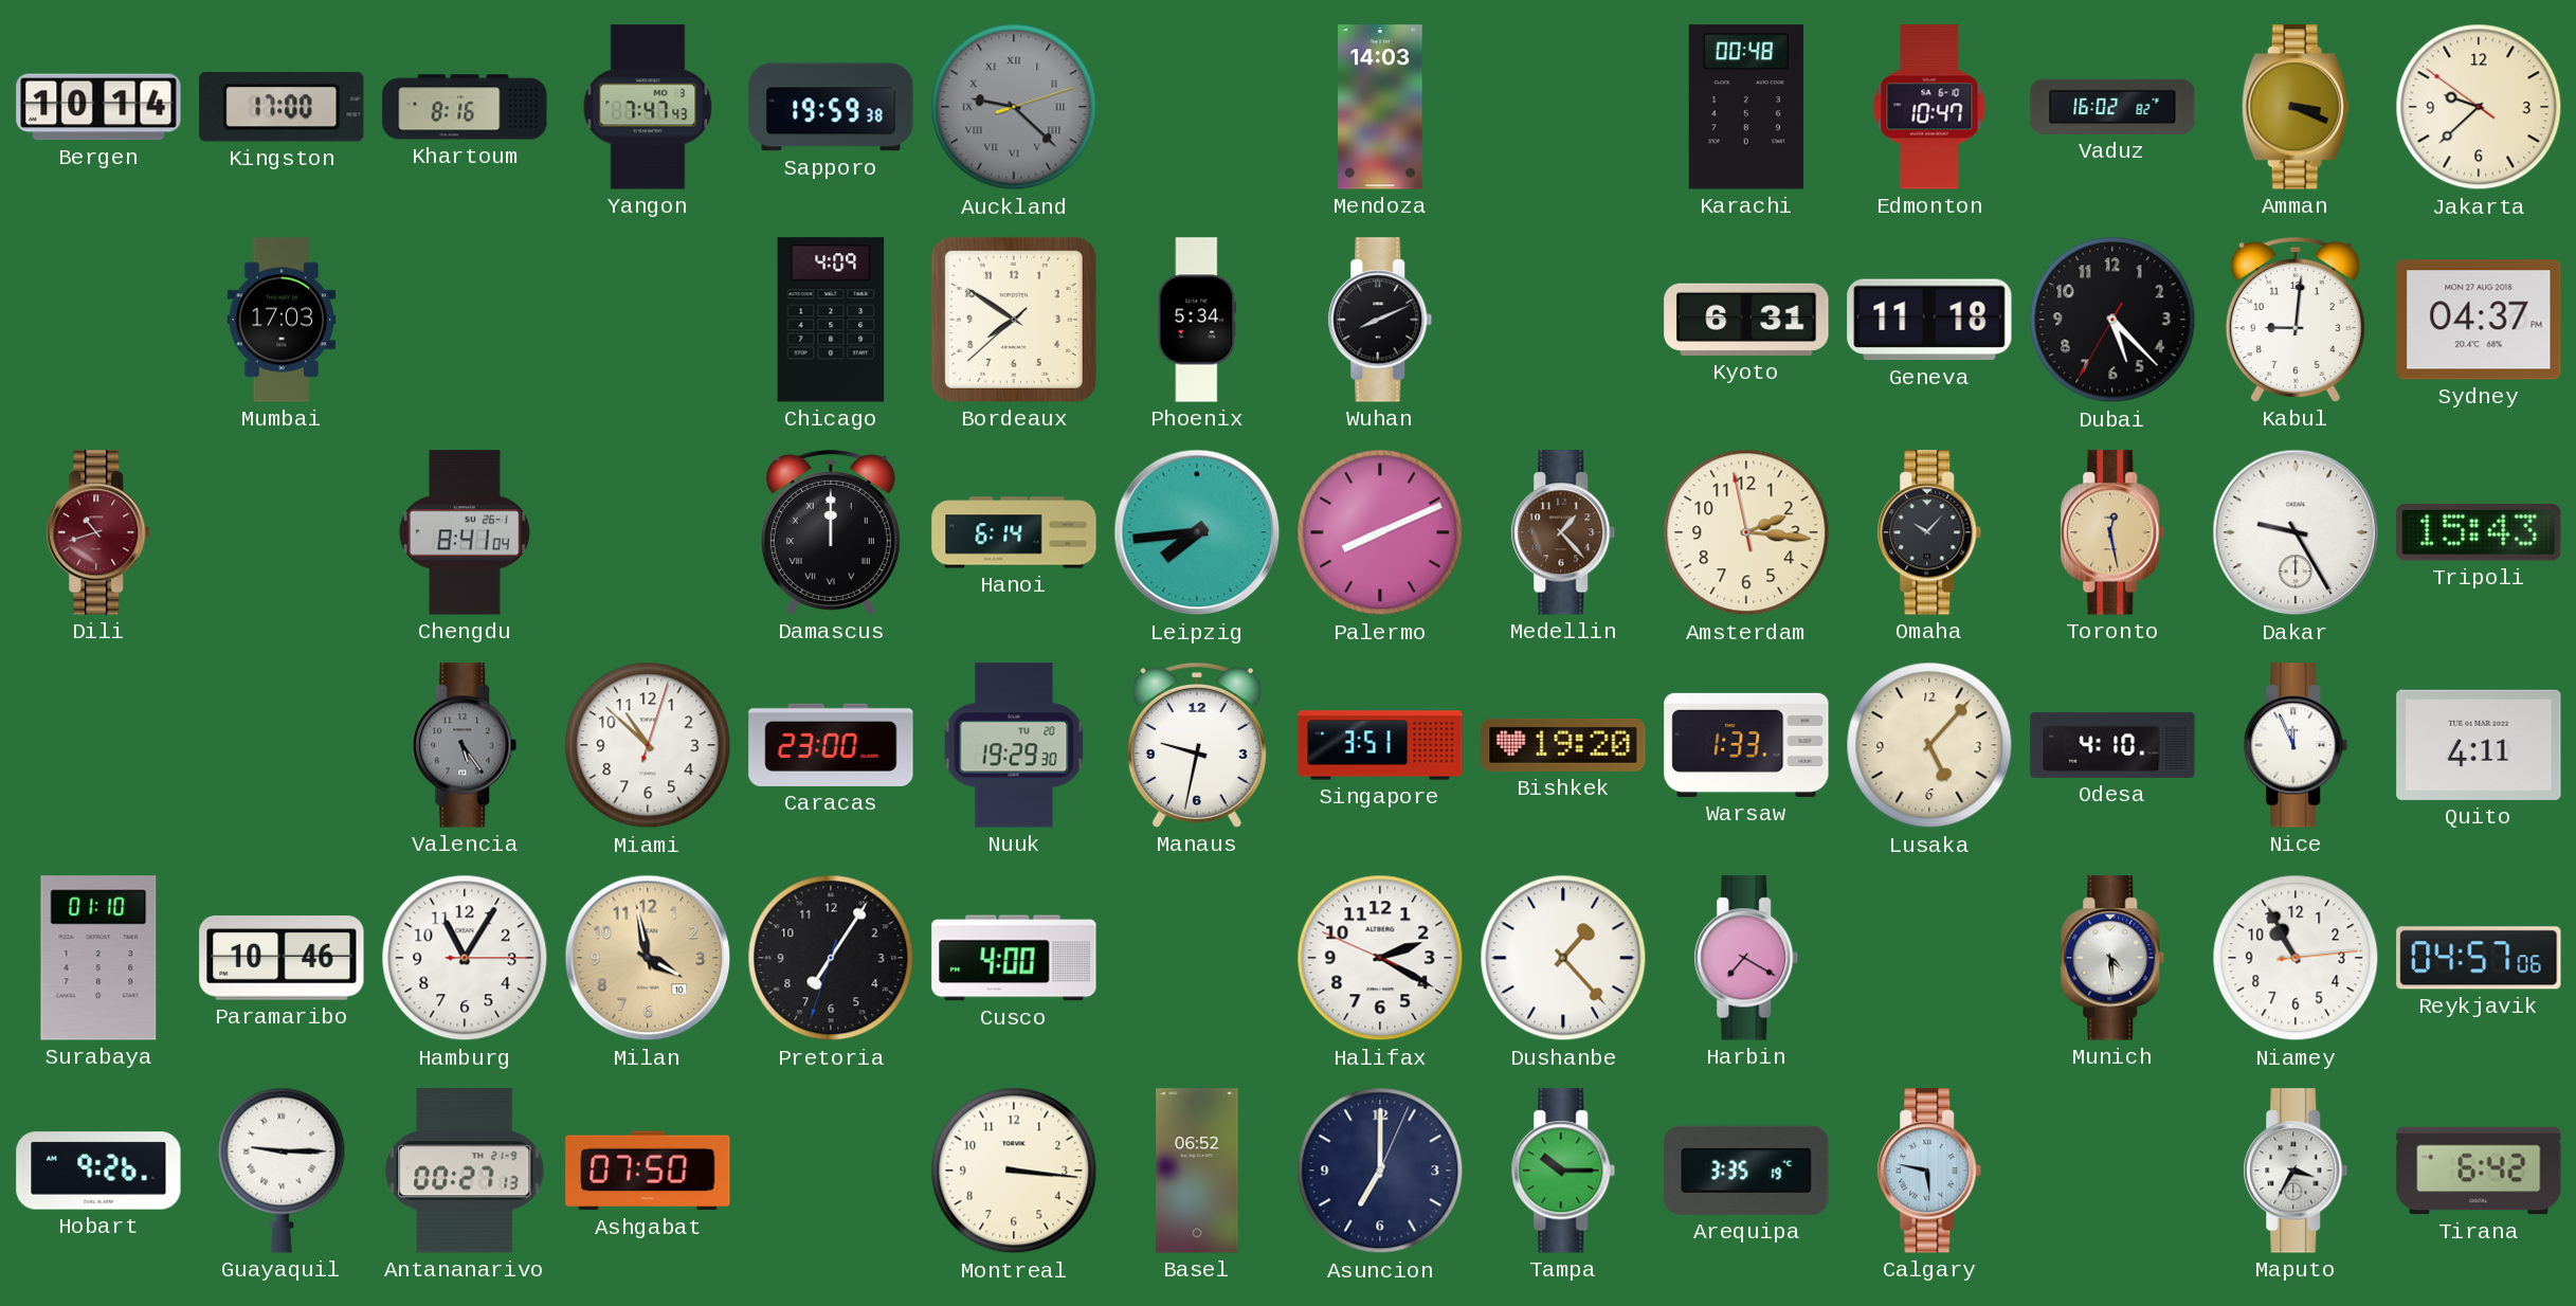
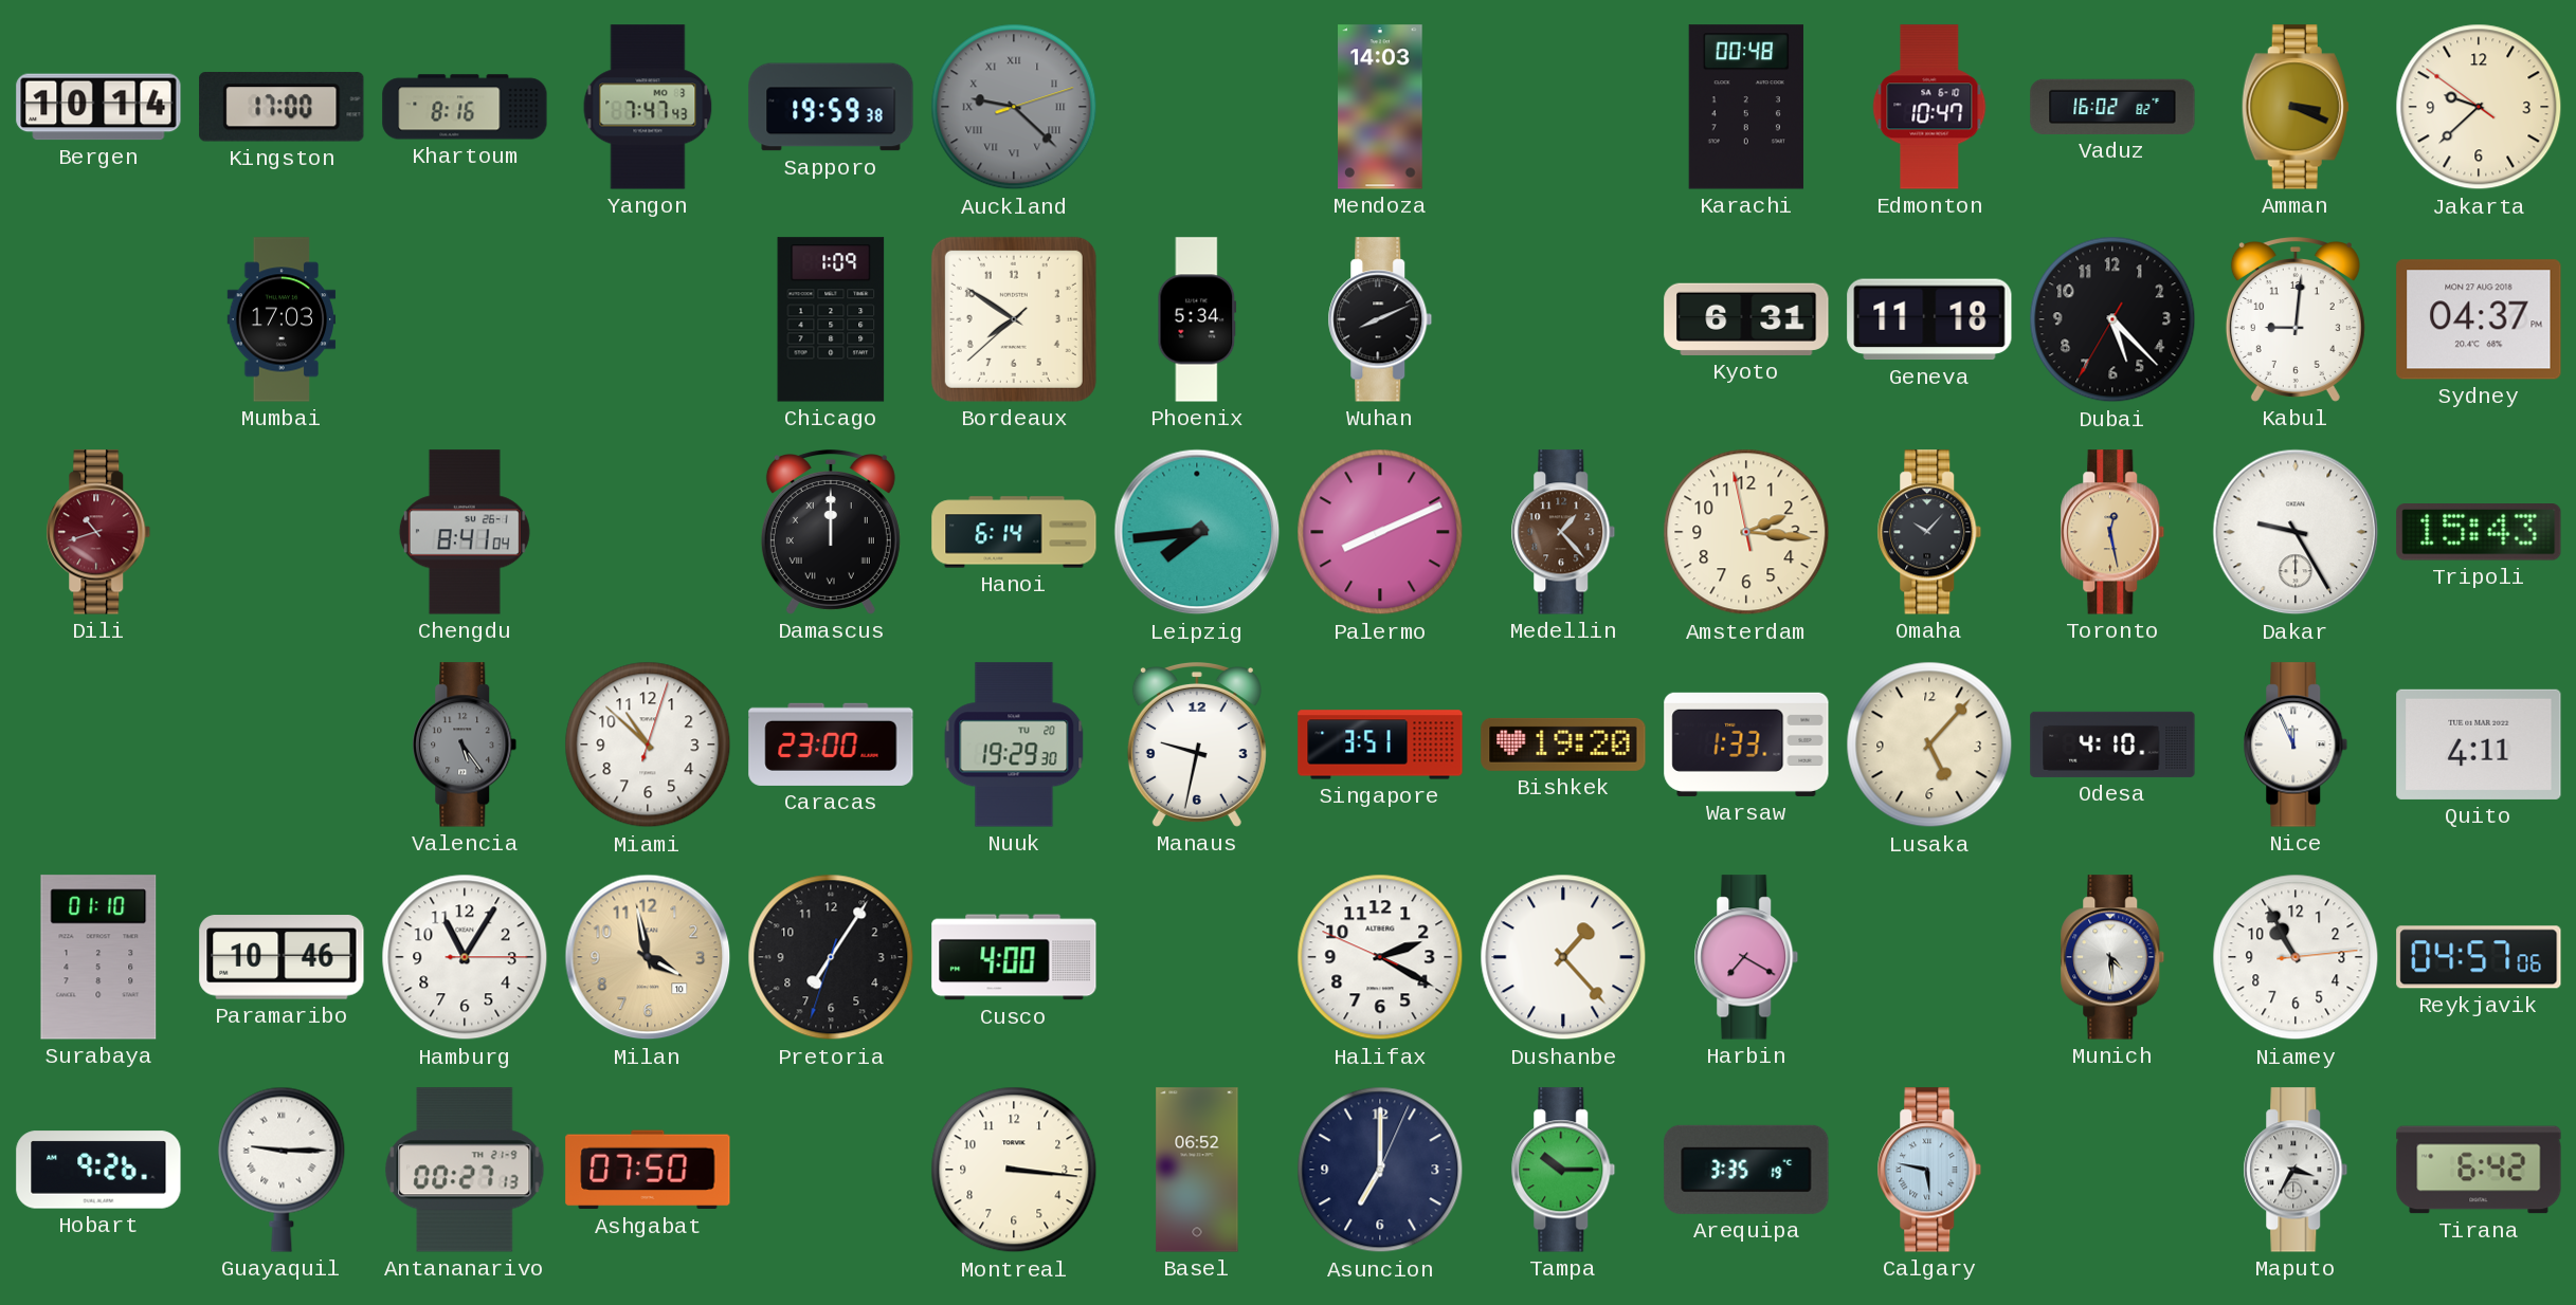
Chicago: 4:09 -> 1:09 (831, 319)
